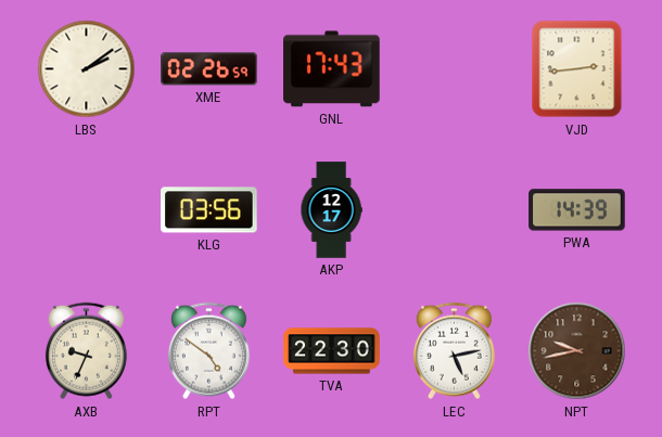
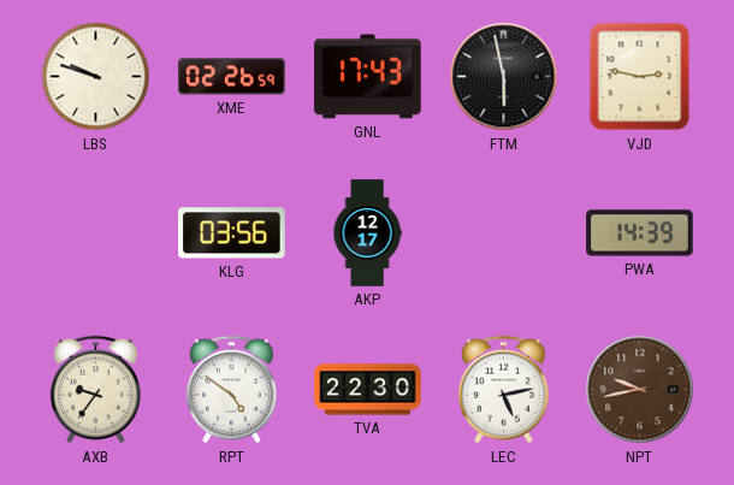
LBS: 2:09 -> 9:48 (96, 77)
FTM: none -> 5:58 (504, 77)
VJD: 2:44 -> 2:47 (640, 77)
AXB: 9:34 -> 9:36 (95, 390)
